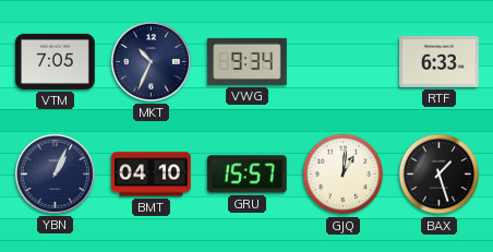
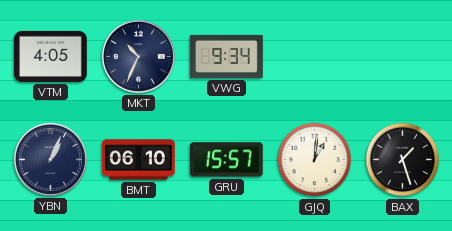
VTM: 7:05 -> 4:05 (51, 56)
RTF: 6:33 -> none (440, 61)
BMT: 04:10 -> 06:10 (139, 160)
